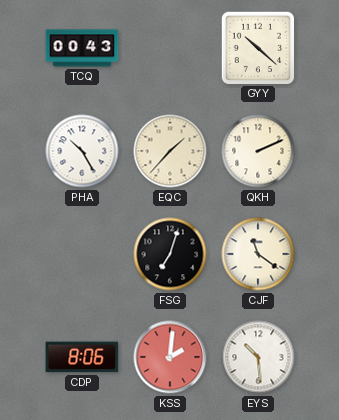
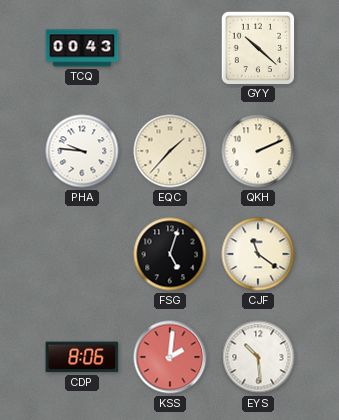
PHA: 10:25 -> 9:46 (82, 151)
FSG: 7:03 -> 5:03 (170, 254)
